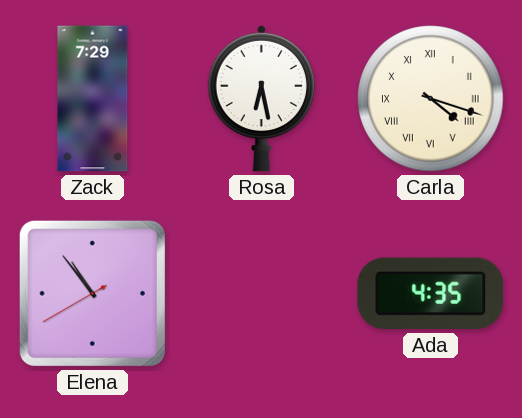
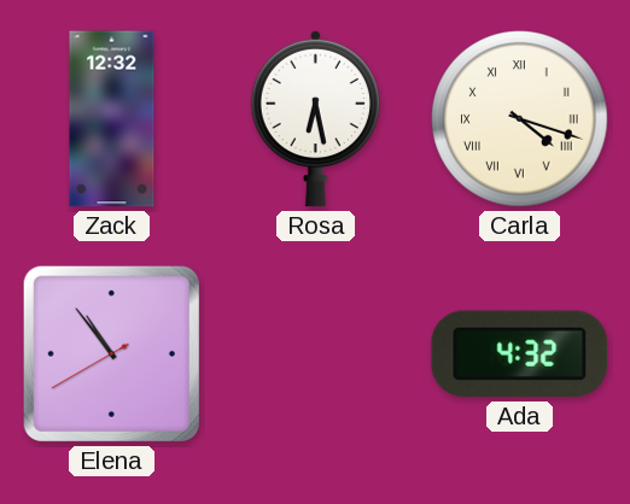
Zack: 7:29 -> 12:32 (112, 119)
Ada: 4:35 -> 4:32 (520, 354)
